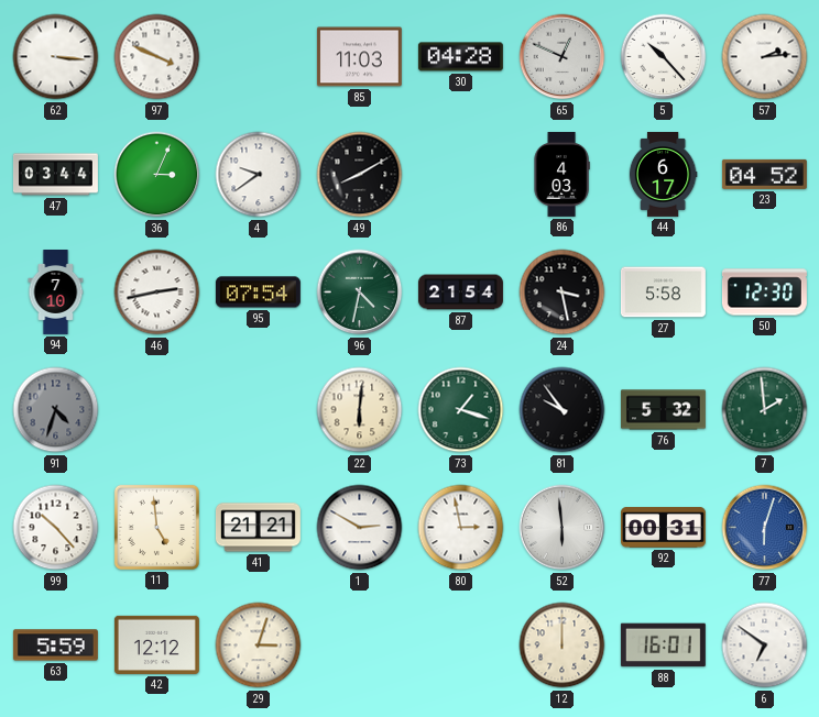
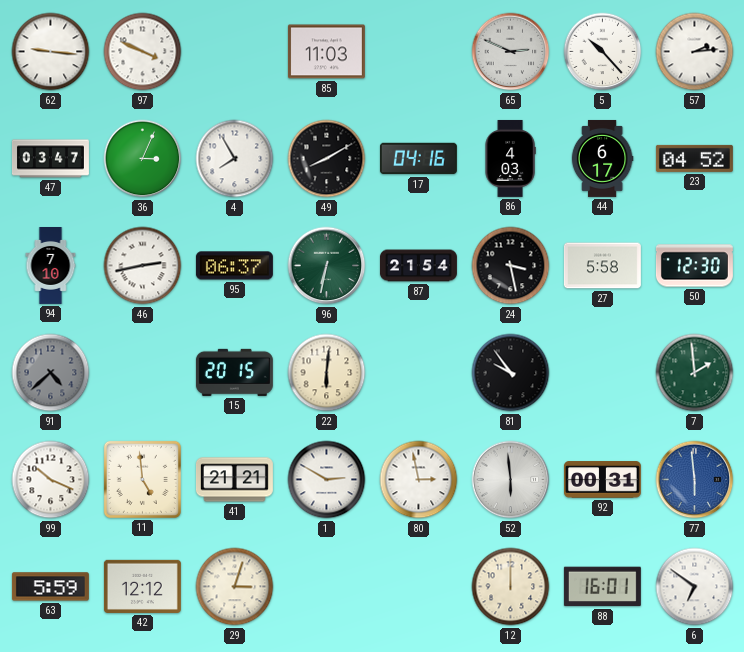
62: 3:16 -> 9:16 (51, 52)
30: 04:28 -> none (460, 57)
65: 12:49 -> 2:49 (511, 52)
47: 03:44 -> 03:47 (50, 159)
4: 9:39 -> 7:55 (235, 159)
17: none -> 04:16 (418, 159)
95: 07:54 -> 06:37 (234, 266)
96: 4:32 -> 6:32 (327, 266)
91: 4:33 -> 4:38 (51, 373)
15: none -> 20:15 (234, 372)
73: 1:18 -> none (461, 410)
76: 5:32 -> none (663, 410)
99: 10:23 -> 10:19 (51, 480)
77: 6:03 -> 5:59 (695, 480)
